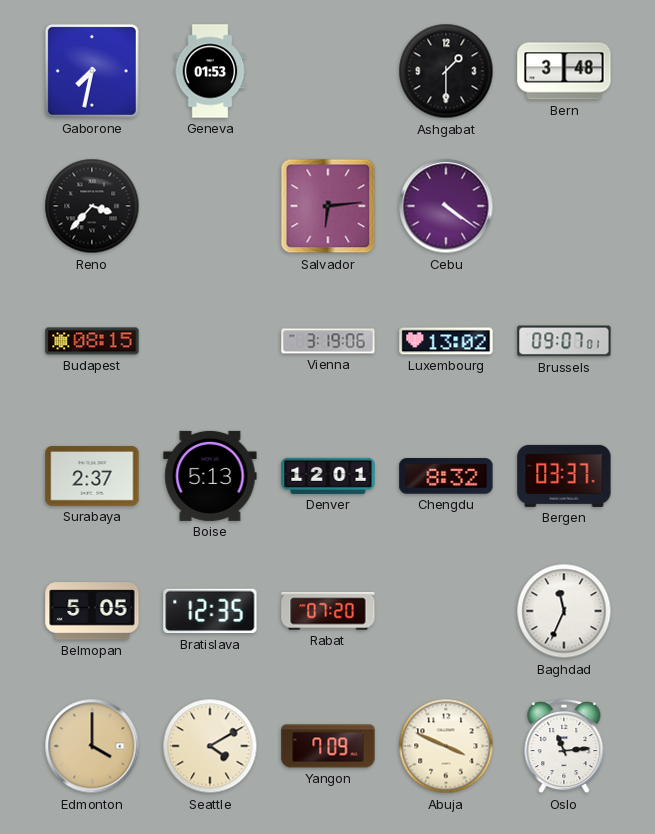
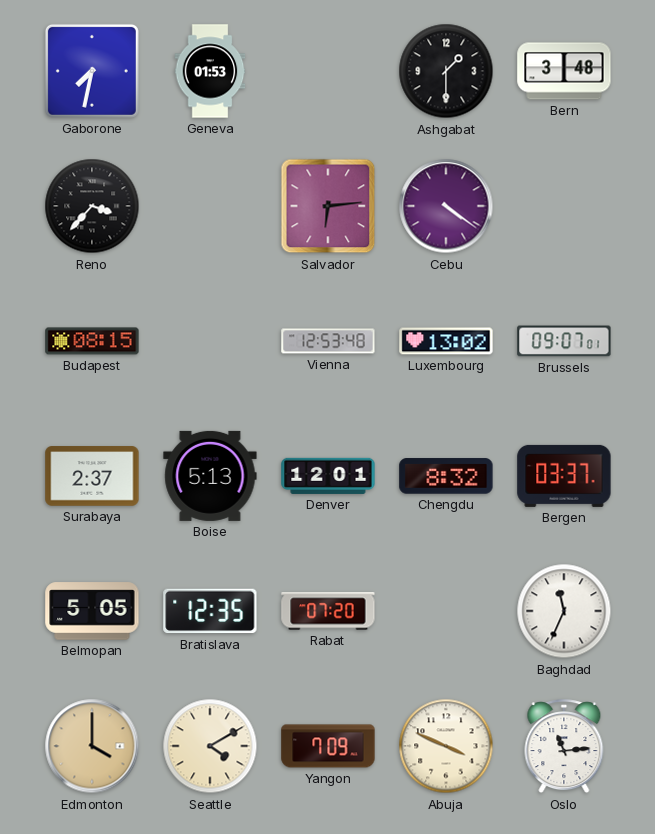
Vienna: 3:19 -> 12:53 (328, 341)
